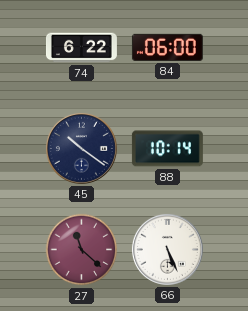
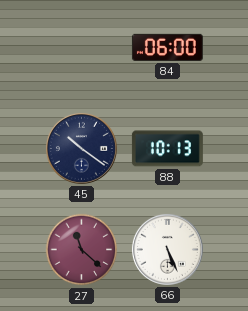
74: 6:22 -> none (81, 48)
88: 10:14 -> 10:13 (167, 149)
